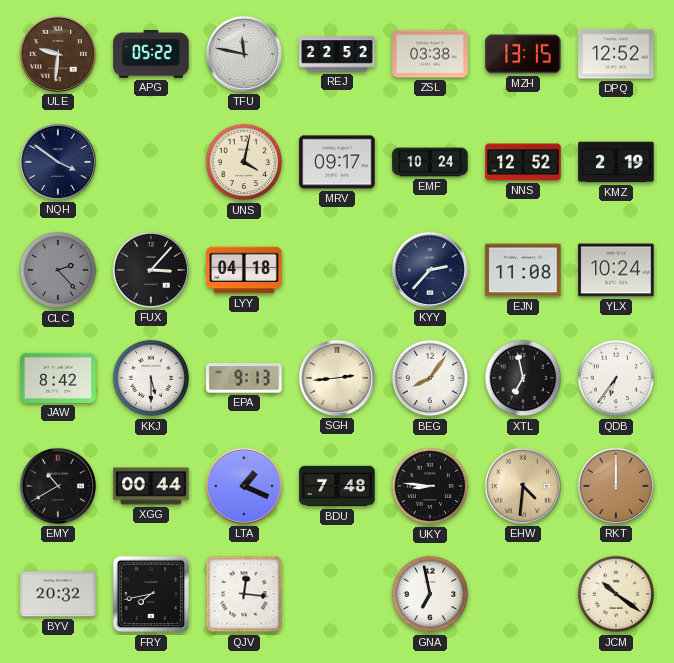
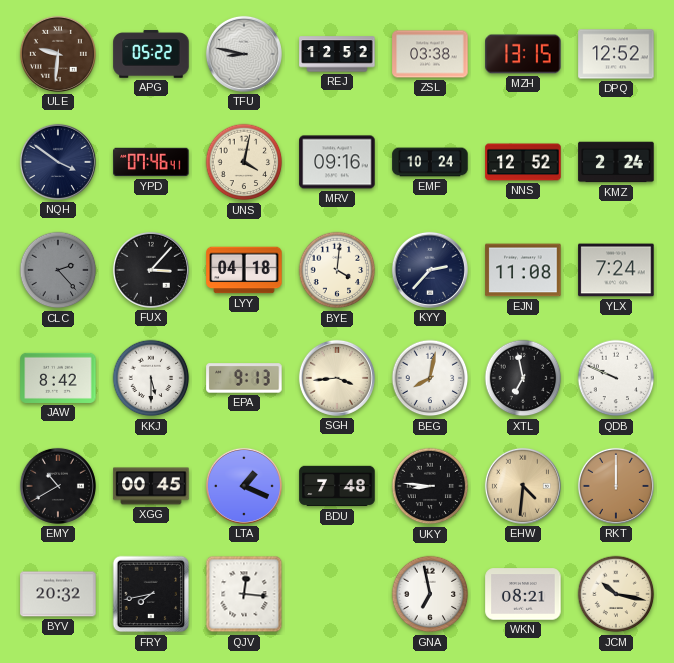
TFU: 11:47 -> 8:47 (244, 54)
REJ: 22:52 -> 12:52 (337, 54)
YPD: none -> 07:46 (151, 162)
MRV: 09:17 -> 09:16 (337, 162)
KMZ: 2:19 -> 2:24 (616, 162)
BYE: none -> 4:01 (337, 270)
YLX: 10:24 -> 7:24 (616, 270)
SGH: 2:44 -> 3:44 (337, 378)
BEG: 8:06 -> 8:02 (430, 378)
QDB: 6:36 -> 9:49 (616, 378)
XGG: 00:44 -> 00:45 (151, 486)
WKN: none -> 08:21 (523, 594)
JCM: 10:21 -> 10:17 (616, 594)
